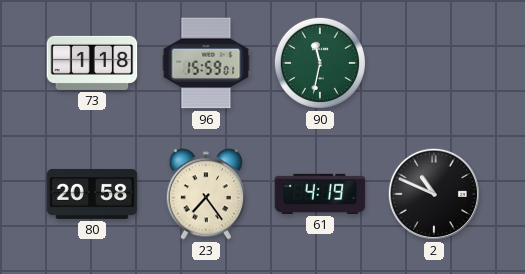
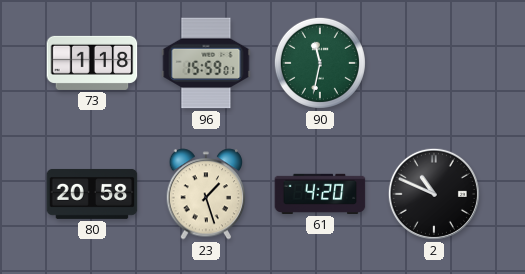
23: 7:24 -> 1:27 (206, 194)
61: 4:19 -> 4:20 (320, 194)
